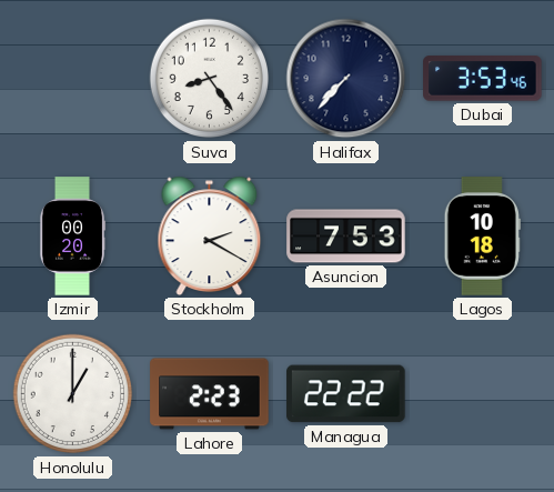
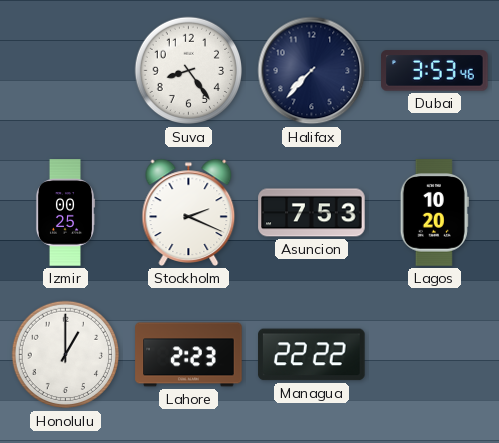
Izmir: 00:20 -> 00:25 (65, 213)
Stockholm: 2:20 -> 2:19 (189, 212)
Lagos: 10:18 -> 10:20 (434, 213)
